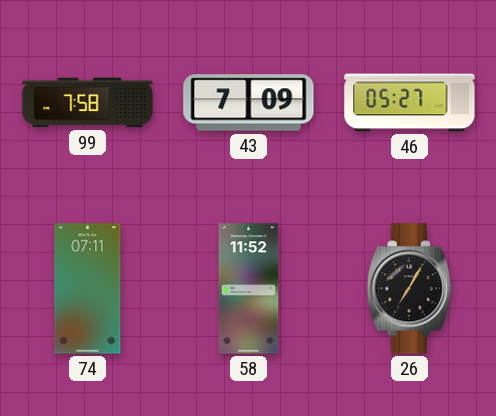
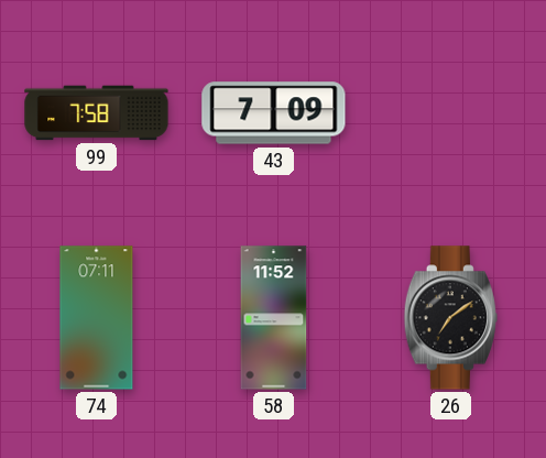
46: 05:27 -> none (410, 103)
26: 7:05 -> 7:09 (450, 318)
